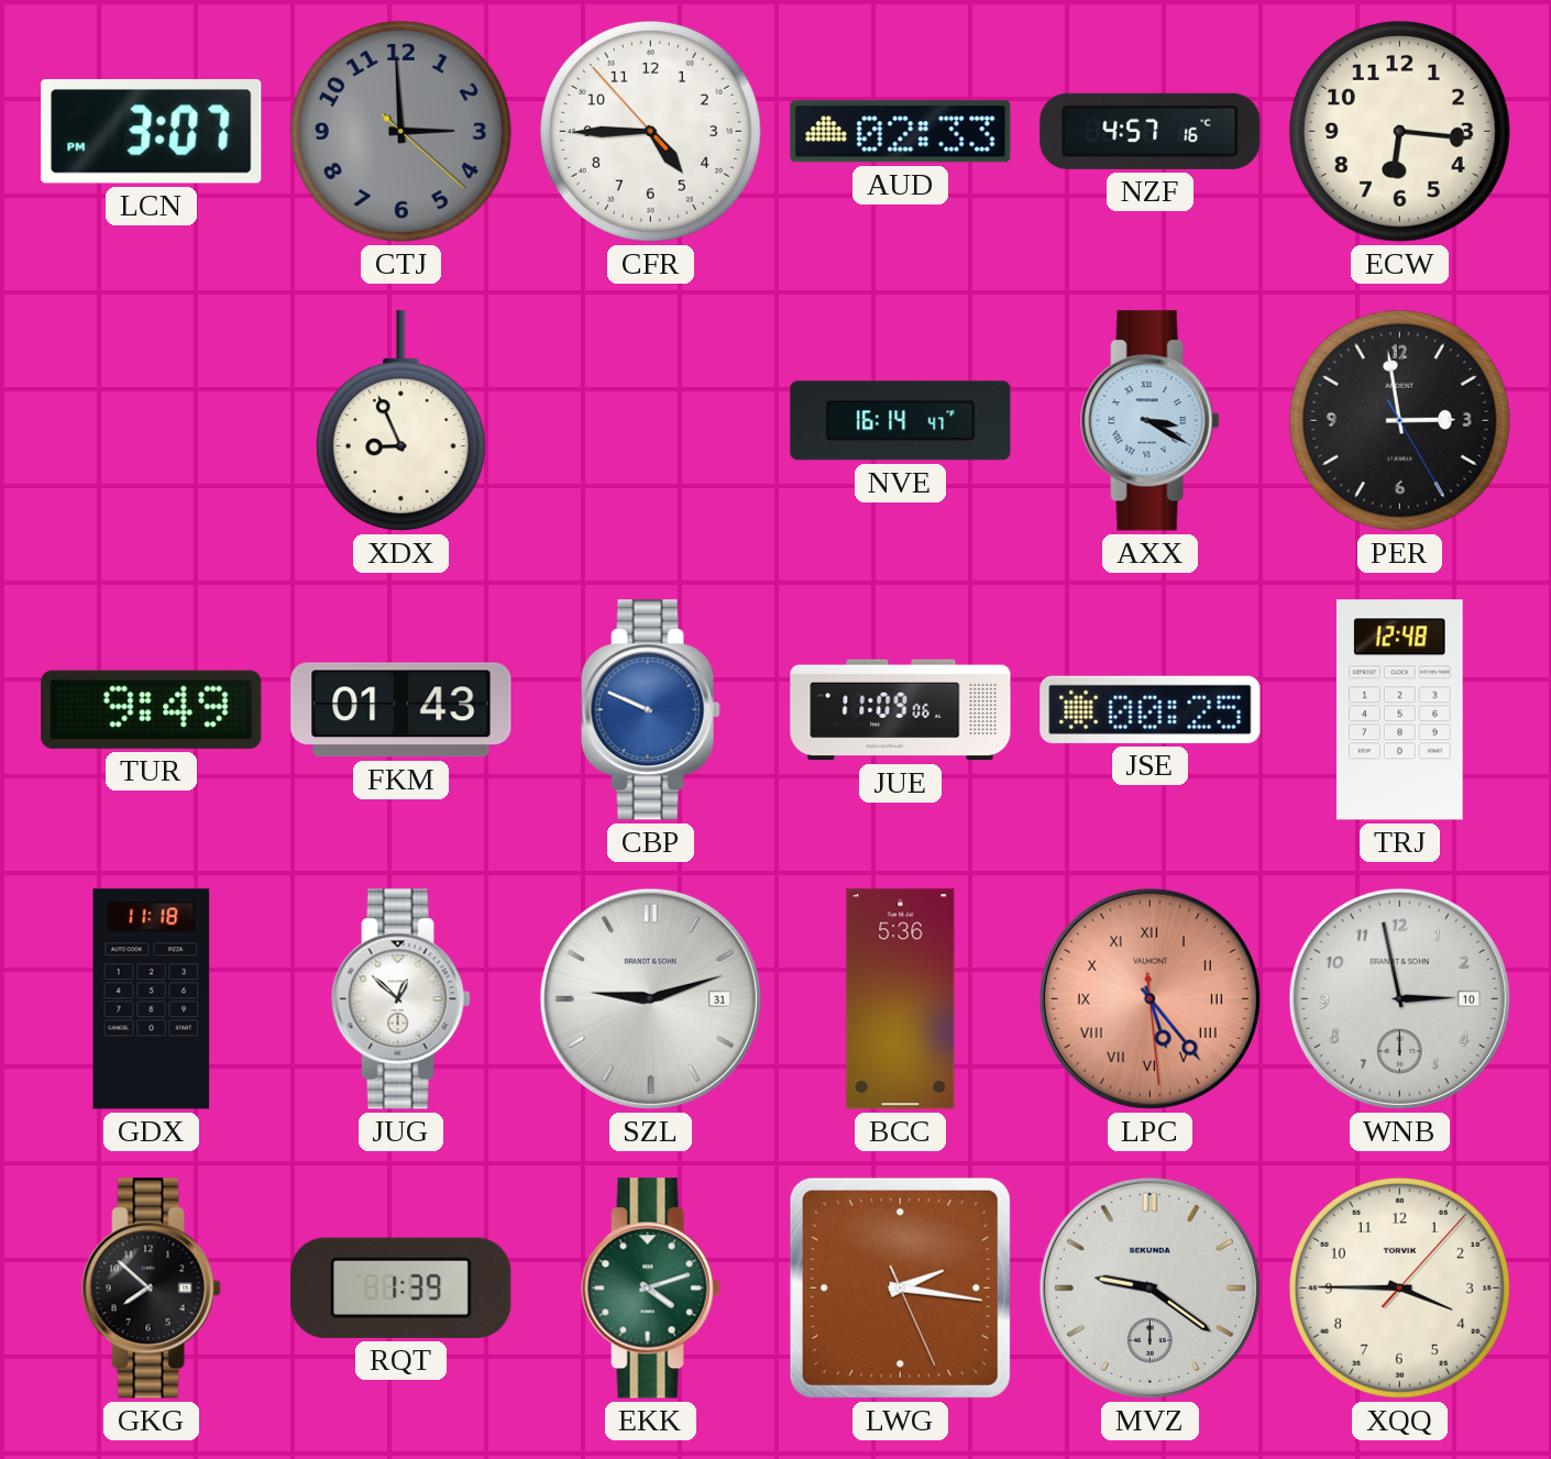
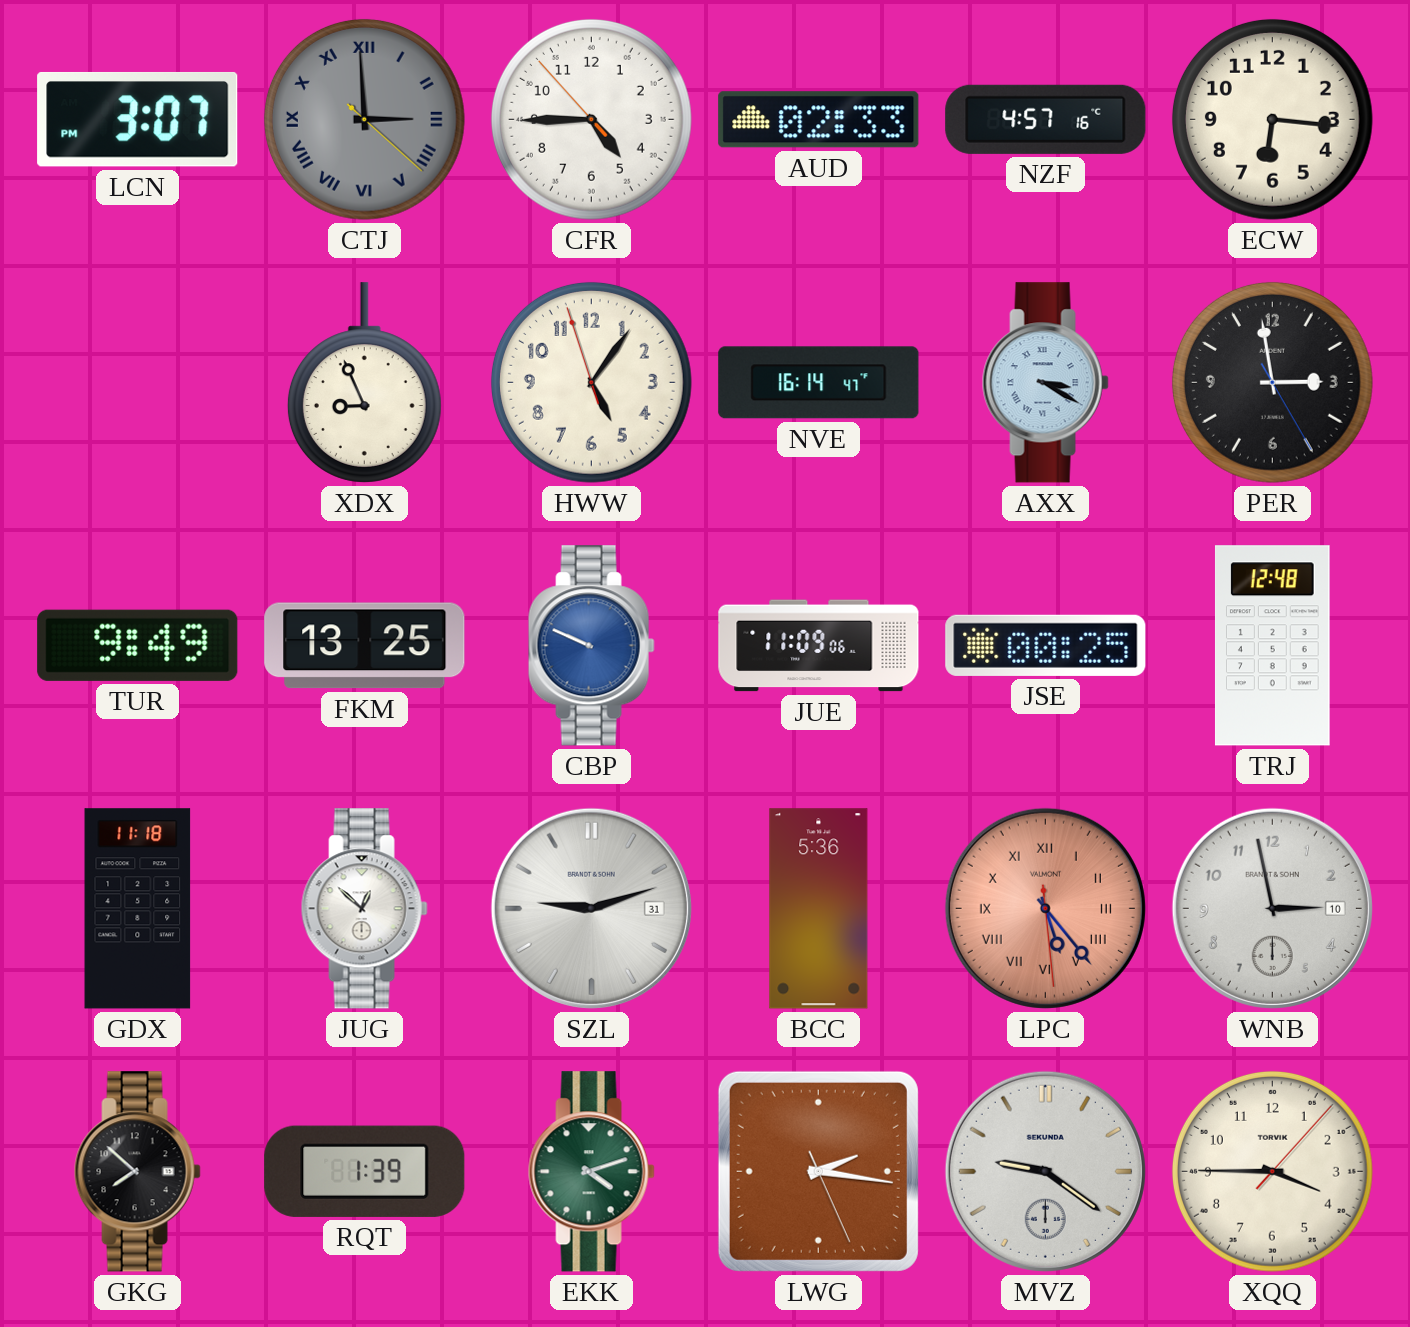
CTJ numerals: Arabic -> Roman (364, 119)
HWW: none -> 5:05 (591, 382)
FKM: 01:43 -> 13:25 (365, 646)
